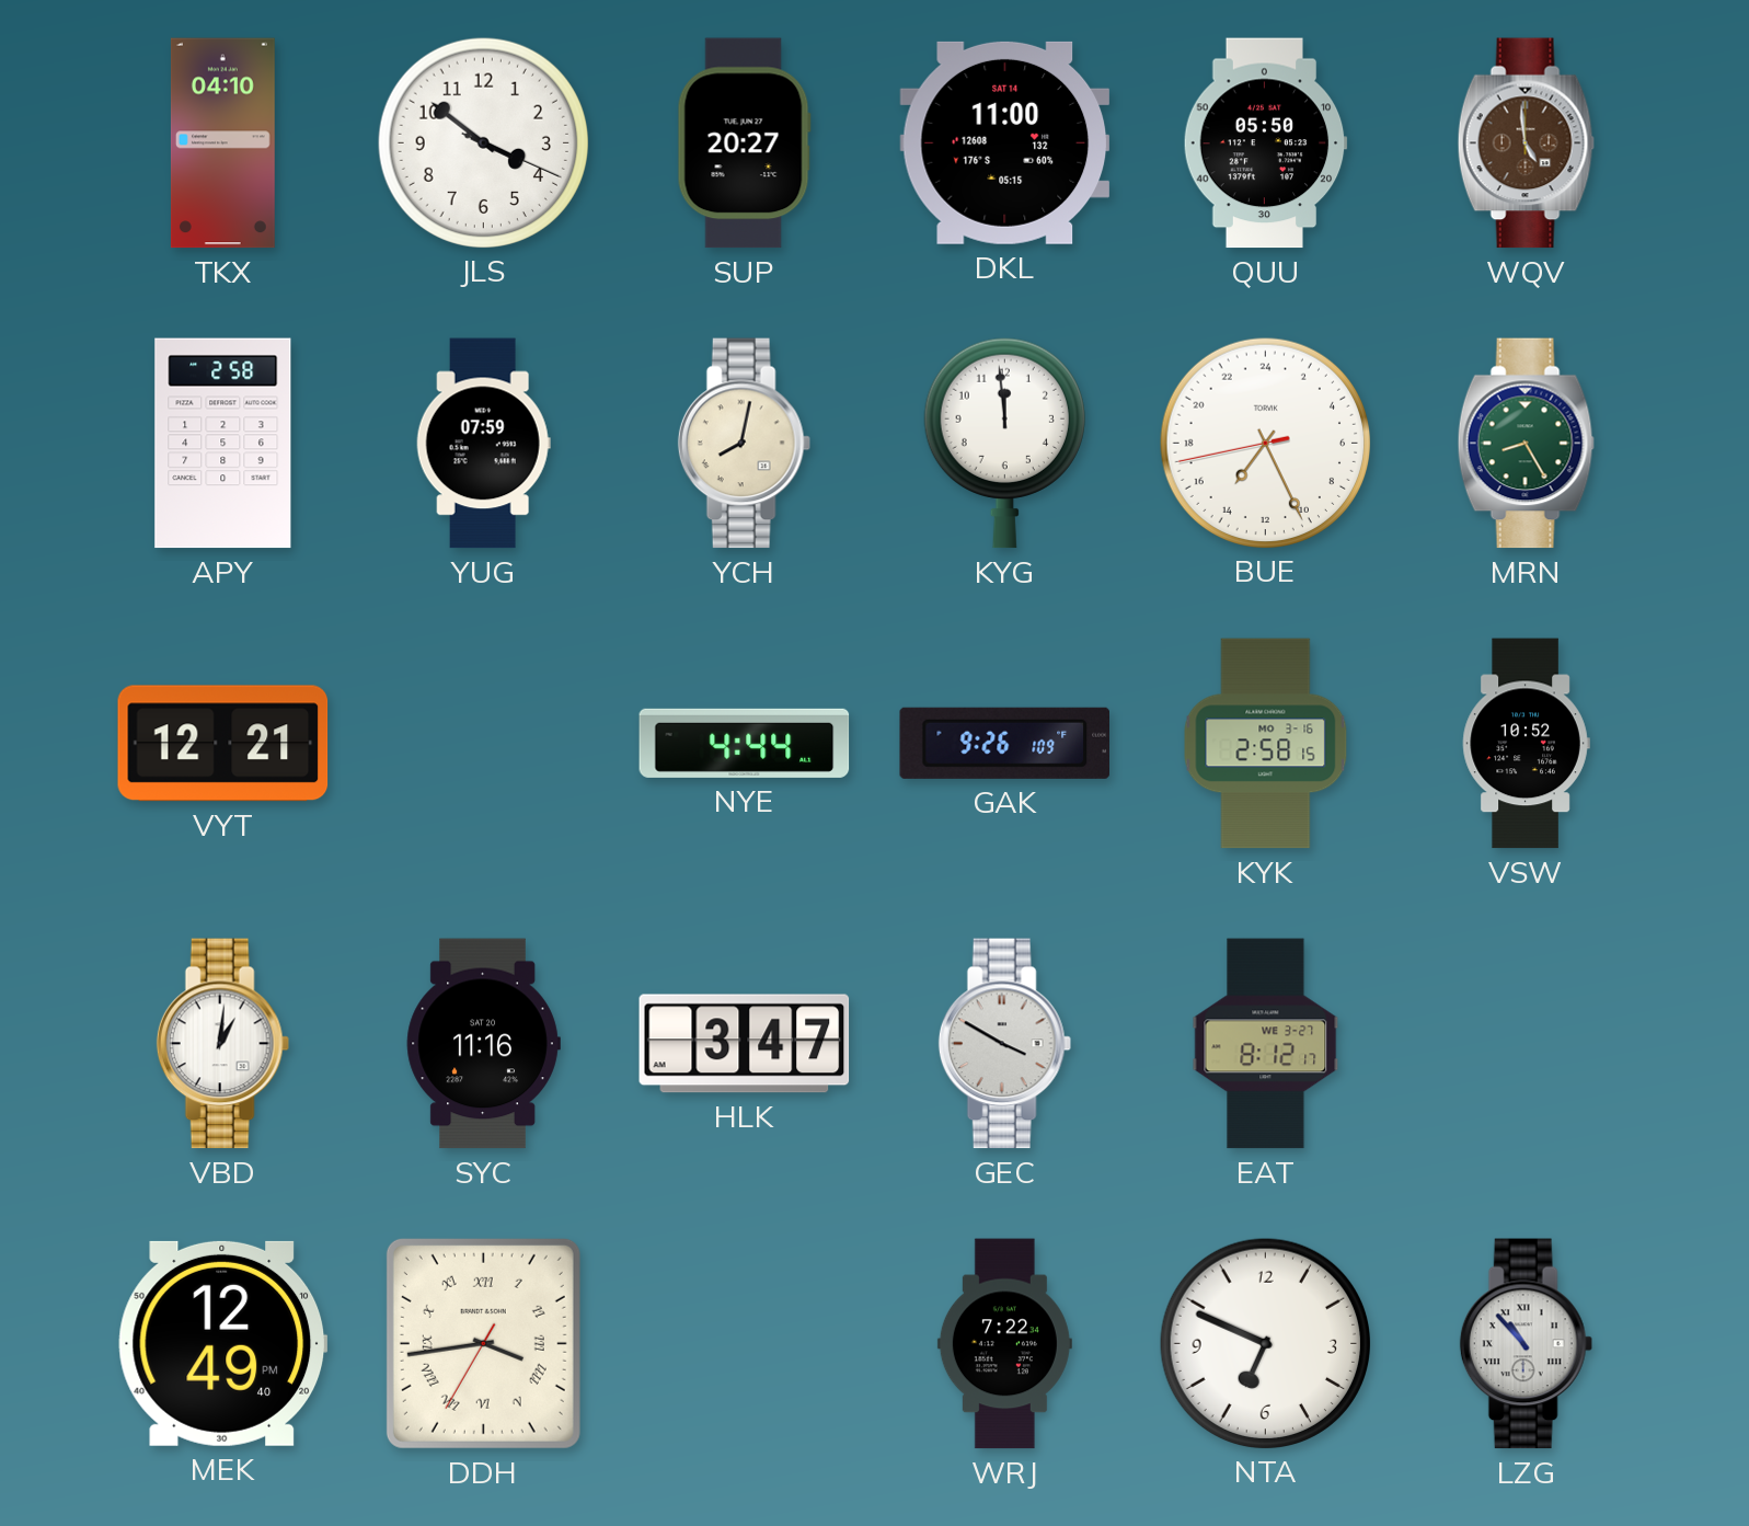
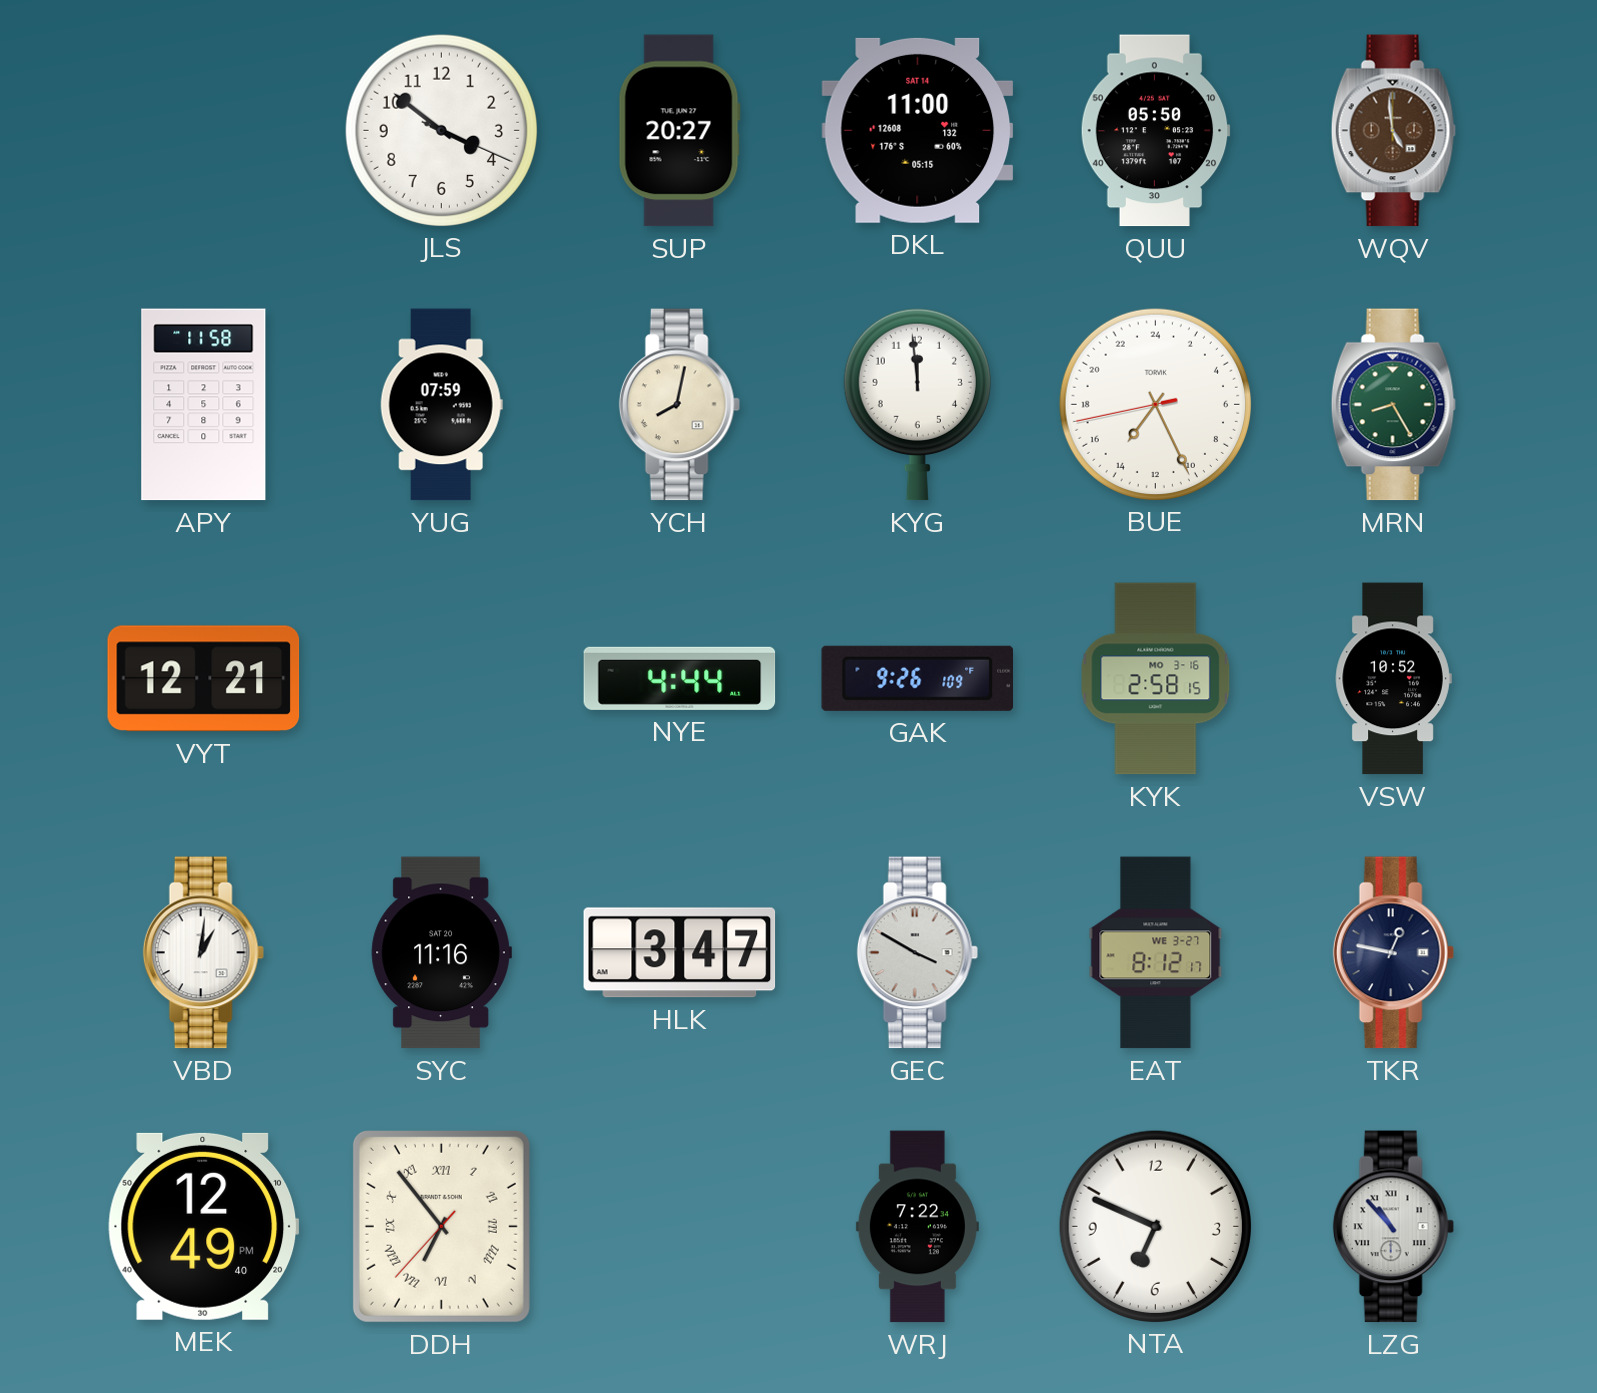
TKX: 04:10 -> none (222, 144)
APY: 2:58 -> 11:58 (204, 405)
TKR: none -> 12:47 (1393, 953)
DDH: 3:43 -> 6:53 (441, 1226)
